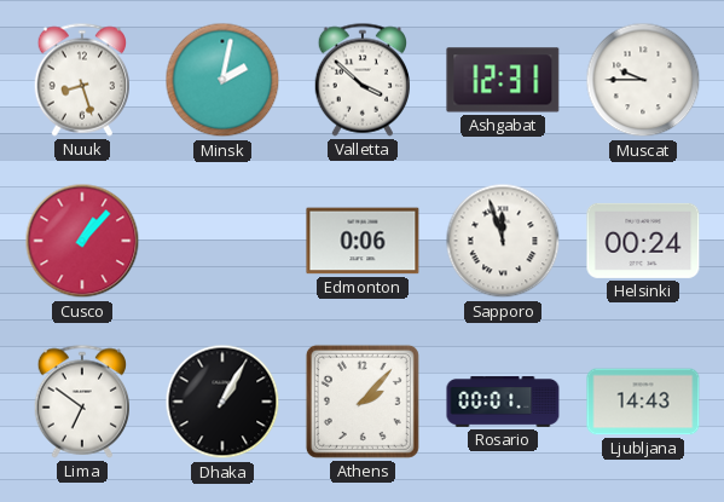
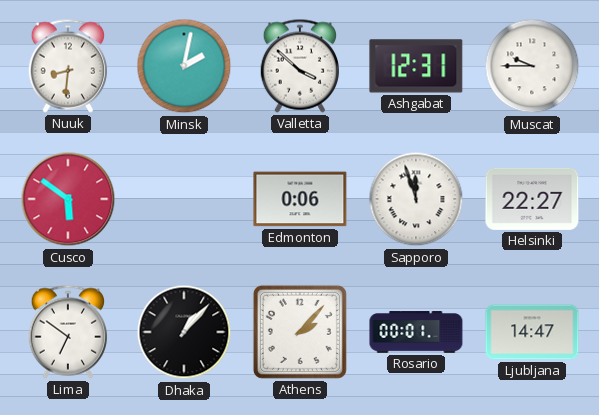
Nuuk: 8:27 -> 8:31 (67, 66)
Cusco: 1:07 -> 5:51 (68, 199)
Helsinki: 00:24 -> 22:27 (532, 199)
Dhaka: 1:05 -> 1:07 (184, 332)
Ljubljana: 14:43 -> 14:47 (532, 332)
